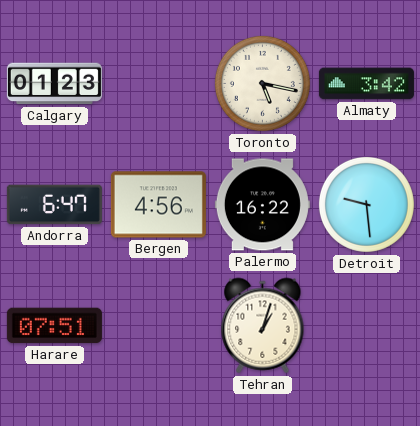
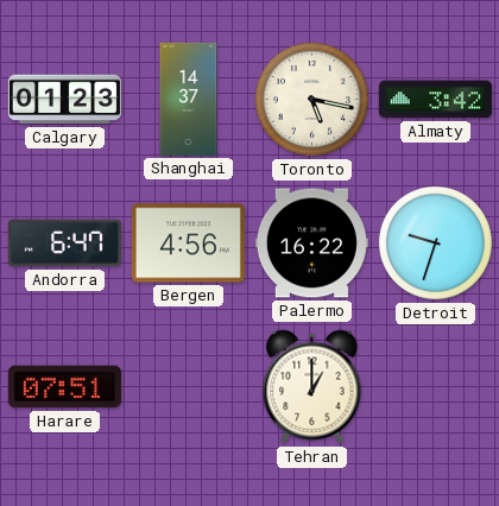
Shanghai: none -> 14:37 (189, 99)
Detroit: 9:29 -> 9:33 (435, 242)
Tehran: 1:03 -> 1:00 (312, 387)
